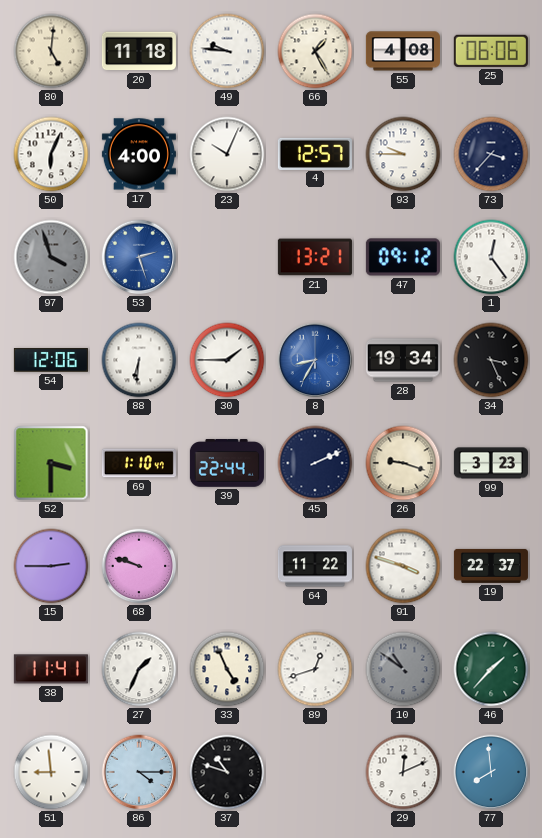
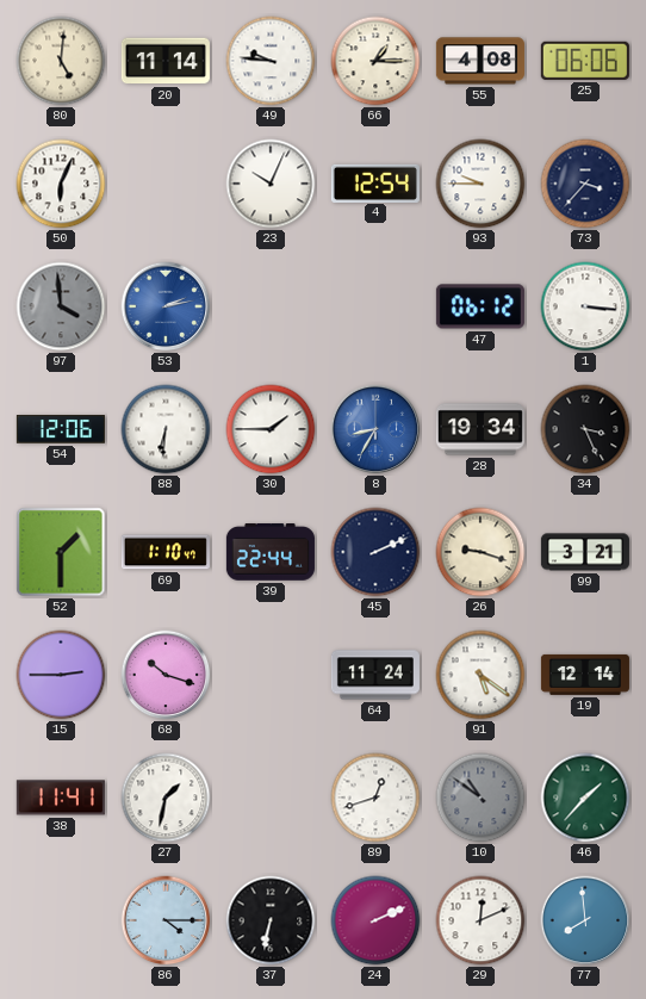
20: 11:18 -> 11:14 (166, 61)
66: 1:25 -> 1:15 (375, 61)
17: 4:00 -> none (139, 154)
4: 12:57 -> 12:54 (375, 182)
97: 3:57 -> 3:59 (61, 306)
53: 2:27 -> 2:13 (166, 306)
21: 13:21 -> none (315, 257)
47: 09:12 -> 06:12 (480, 306)
1: 12:24 -> 3:16 (585, 306)
52: 3:30 -> 1:30 (61, 552)
99: 3:23 -> 3:21 (585, 552)
68: 9:48 -> 10:18 (166, 675)
64: 11:22 -> 11:24 (375, 675)
91: 3:48 -> 5:21 (480, 675)
19: 22:37 -> 12:14 (585, 675)
27: 1:34 -> 1:32 (166, 798)
33: 4:56 -> none (227, 669)
51: 8:59 -> none (51, 772)
37: 10:48 -> 6:32 (271, 920)
24: none -> 2:11 (375, 920)
